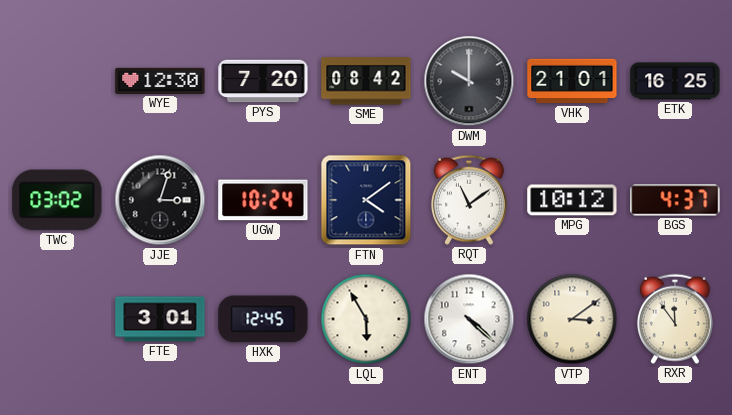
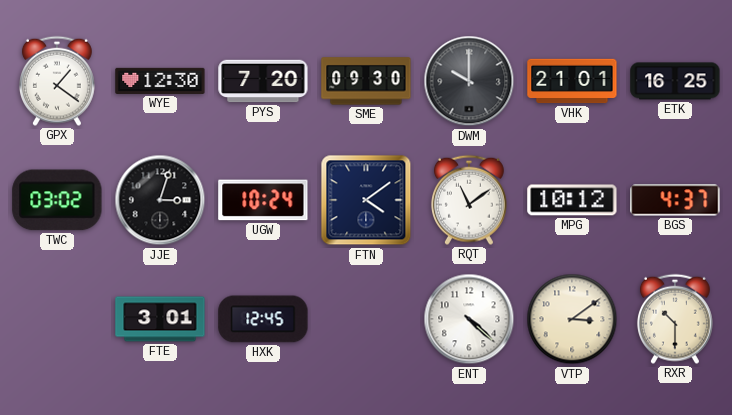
GPX: none -> 1:21 (57, 81)
SME: 08:42 -> 09:30 (366, 81)
LQL: 5:55 -> none (366, 319)
RXR: 11:54 -> 10:30 (675, 319)
